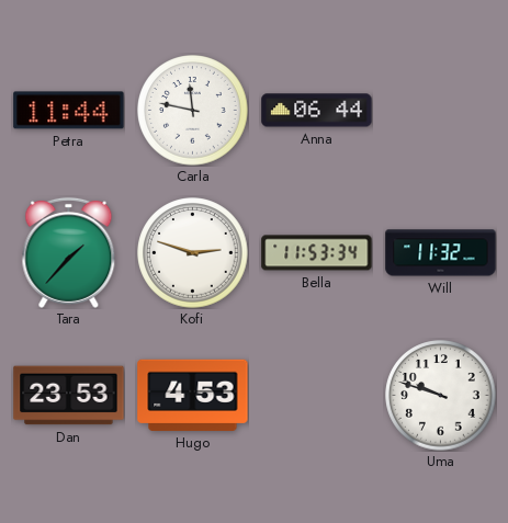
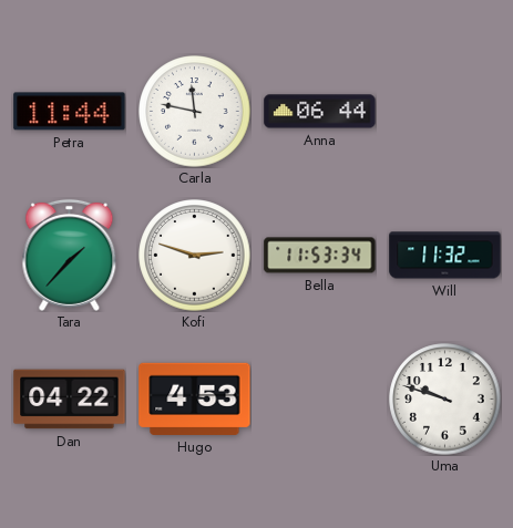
Dan: 23:53 -> 04:22 (70, 400)
